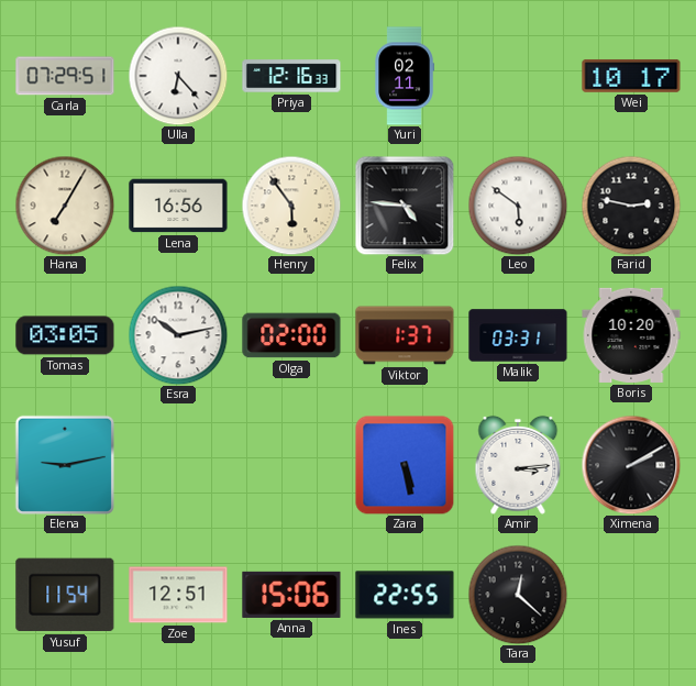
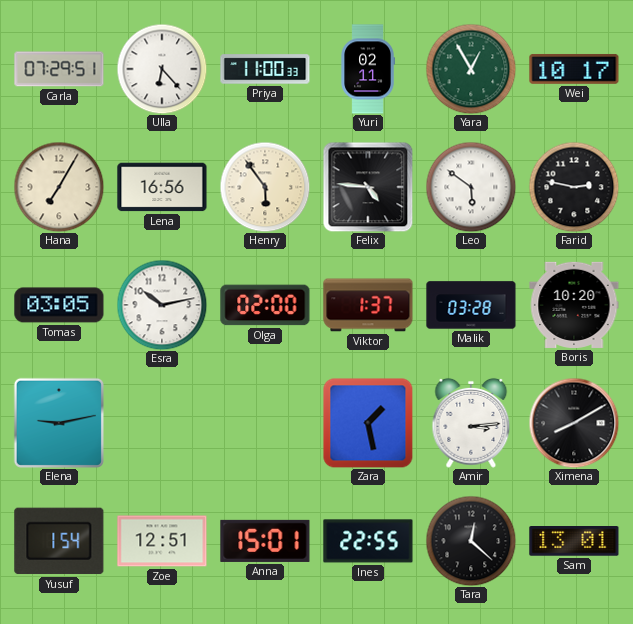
Priya: 12:16 -> 11:00 (265, 69)
Yara: none -> 12:55 (471, 69)
Malik: 03:31 -> 03:28 (471, 305)
Zara: 5:28 -> 1:28 (368, 423)
Ximena: 2:10 -> 8:10 (574, 423)
Yusuf: 11:54 -> 1:54 (59, 541)
Anna: 15:06 -> 15:01 (265, 541)
Sam: none -> 13:01 (574, 542)
